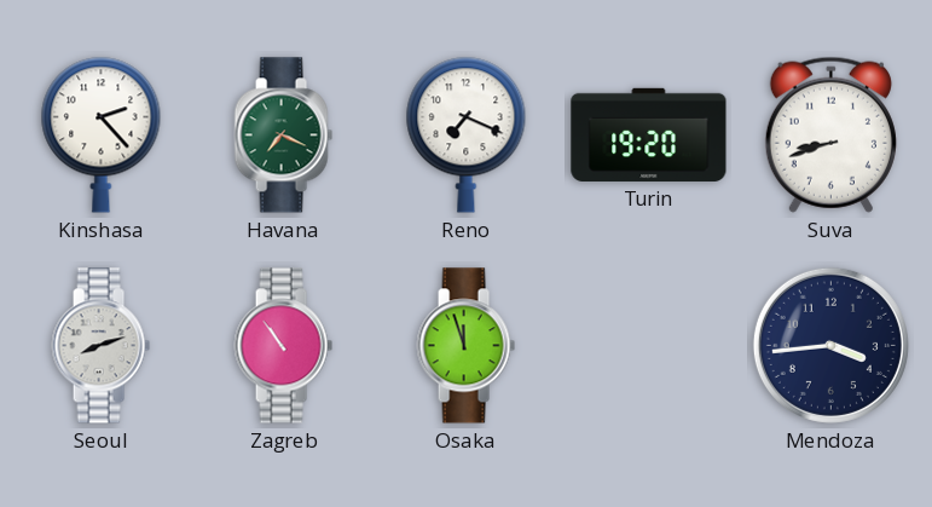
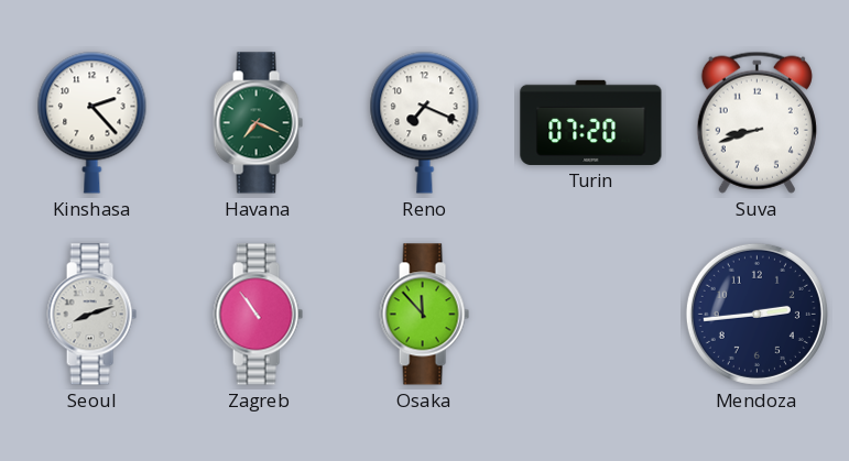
Turin: 19:20 -> 07:20 (591, 122)
Osaka: 11:57 -> 11:53 (424, 315)
Mendoza: 3:44 -> 2:44 (757, 314)
